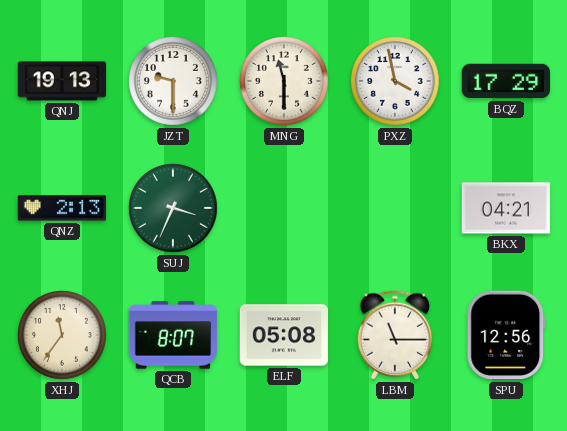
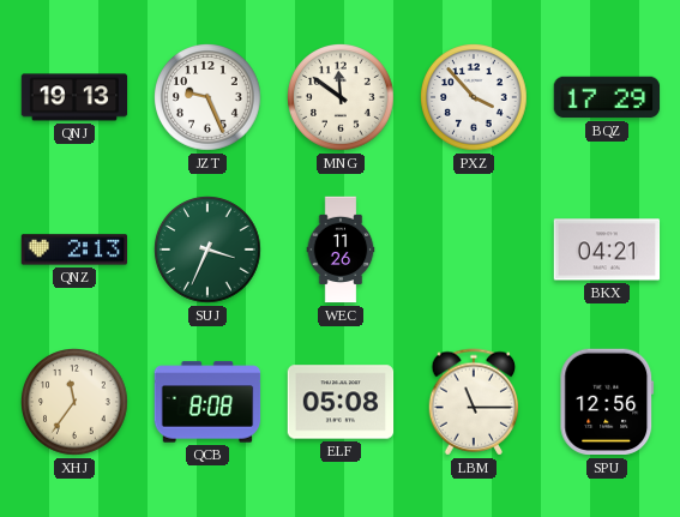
JZT: 9:30 -> 9:26 (209, 98)
MNG: 11:30 -> 11:51 (342, 98)
PXZ: 3:58 -> 3:53 (475, 98)
WEC: none -> 11:26 (341, 250)
QCB: 8:07 -> 8:08 (207, 402)
